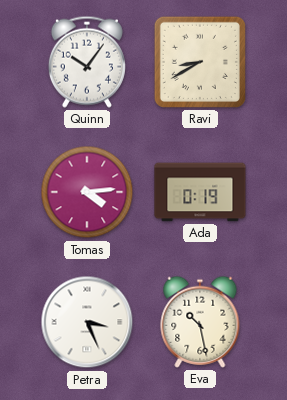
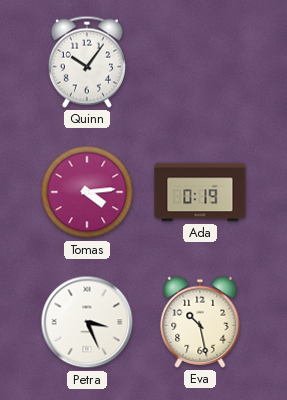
Ravi: 8:40 -> none (200, 62)
